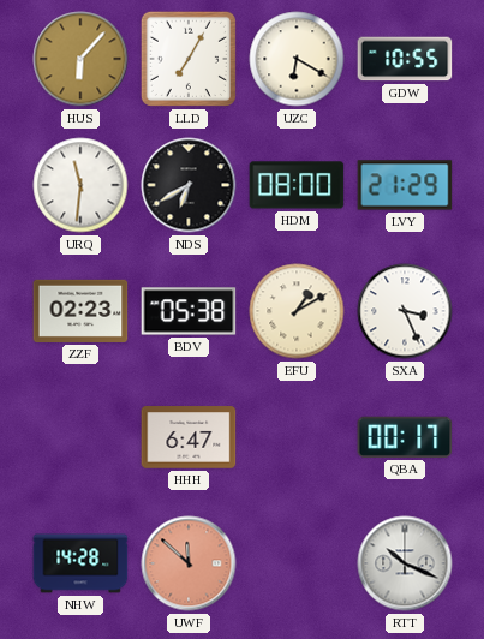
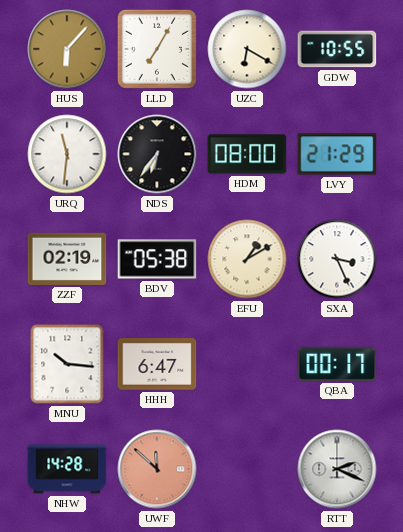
NDS: 6:40 -> 6:36 (157, 154)
ZZF: 02:23 -> 02:19 (67, 259)
MNU: none -> 10:16 (67, 364)
RTT: 10:19 -> 2:19 (337, 469)
